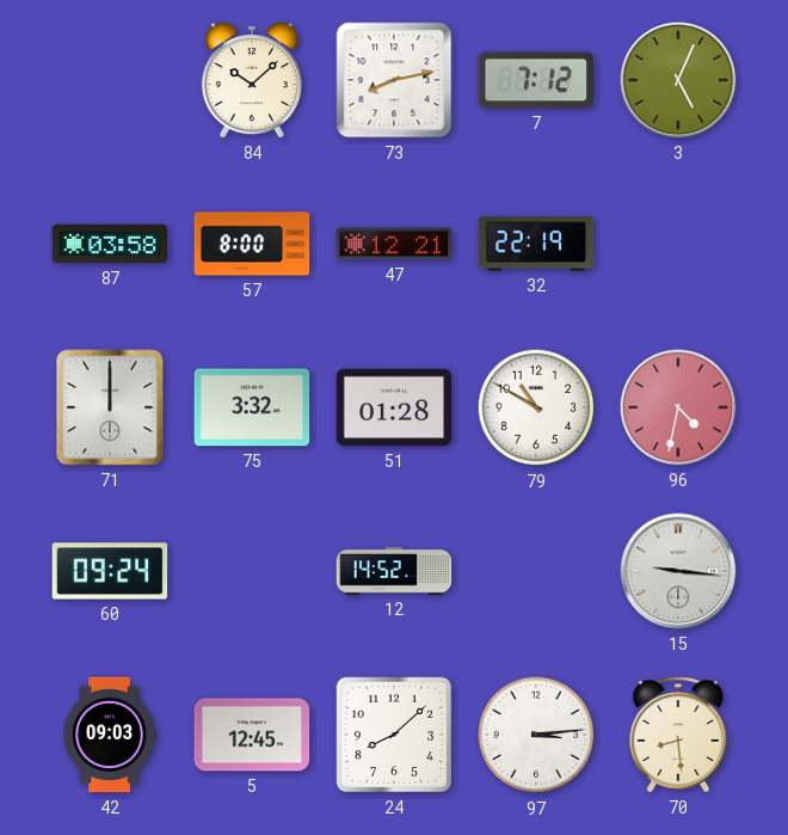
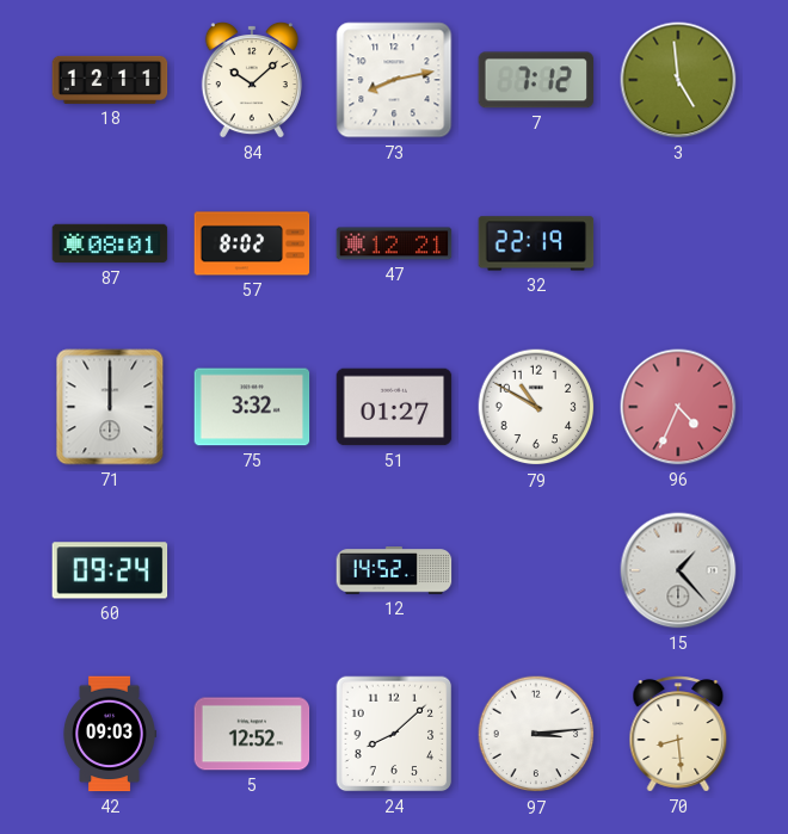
18: none -> 12:11 (110, 80)
3: 5:04 -> 4:59 (678, 80)
87: 03:58 -> 08:01 (110, 243)
57: 8:00 -> 8:02 (252, 243)
51: 01:28 -> 01:27 (394, 407)
96: 4:32 -> 4:34 (678, 407)
15: 9:16 -> 1:23 (678, 570)
5: 12:45 -> 12:52 (252, 734)
